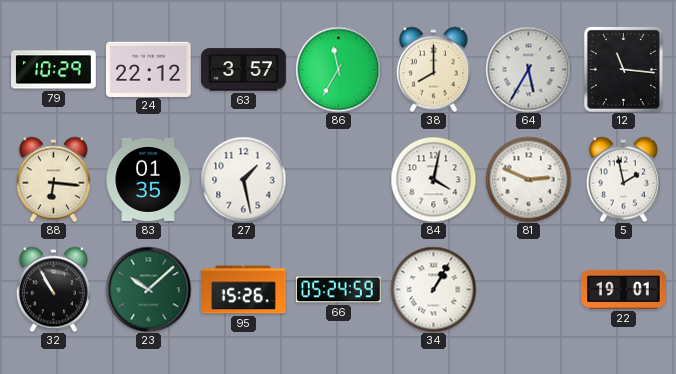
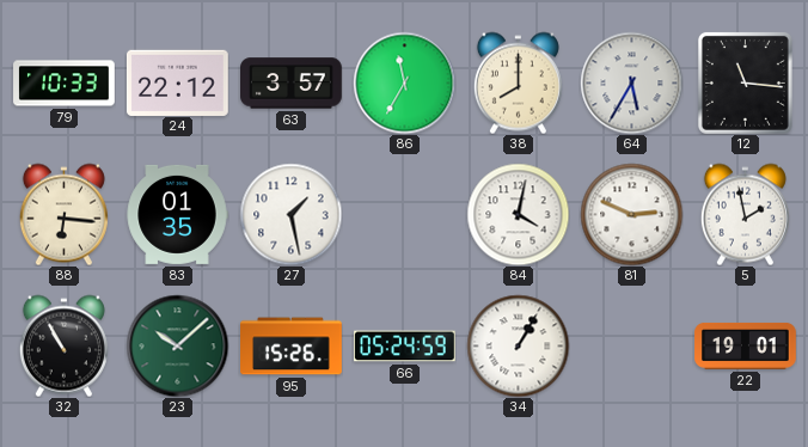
79: 10:29 -> 10:33 (65, 84)
